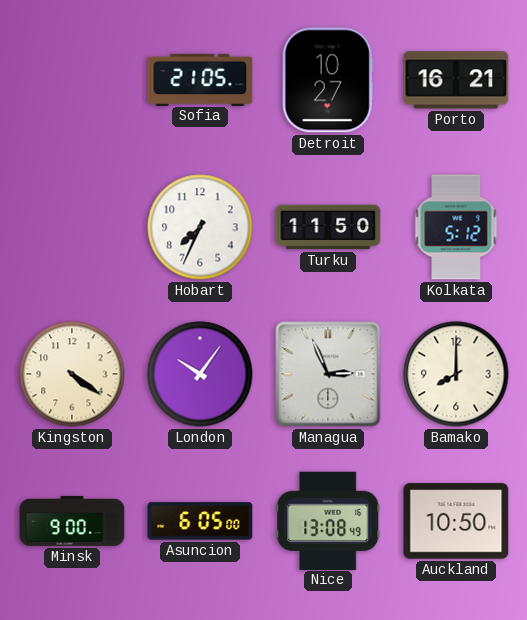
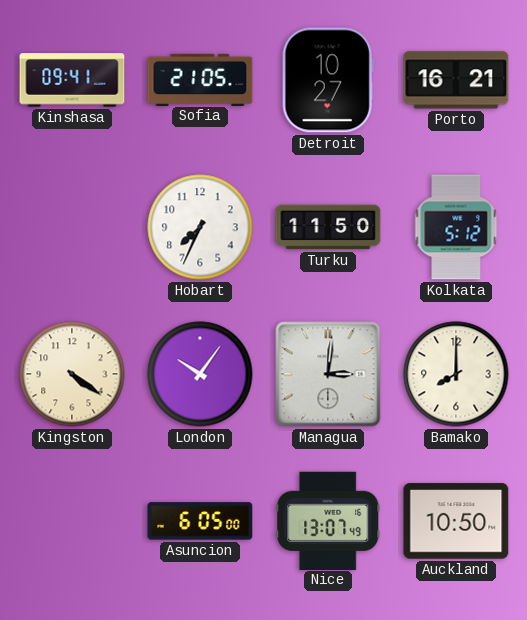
Kinshasa: none -> 09:41 (72, 80)
Managua: 2:56 -> 3:01 (328, 374)
Minsk: 9:00 -> none (72, 521)
Nice: 13:08 -> 13:07 (328, 520)
